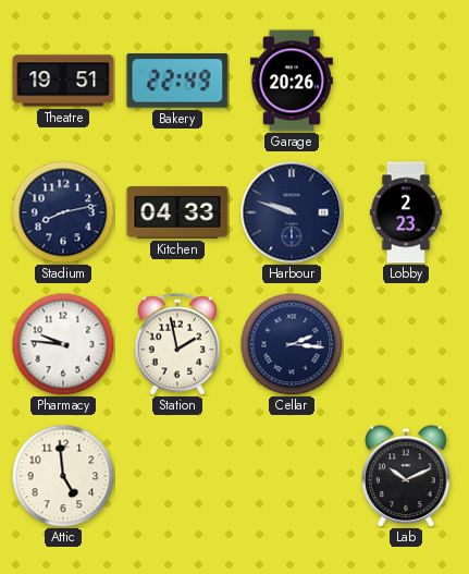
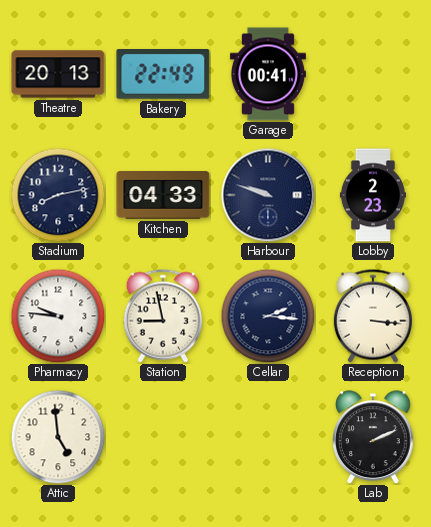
Theatre: 19:51 -> 20:13 (58, 74)
Garage: 20:26 -> 00:41 (268, 74)
Station: 1:58 -> 8:58 (163, 316)
Reception: none -> 3:16 (373, 316)
Lab: 10:11 -> 2:11 (373, 437)
